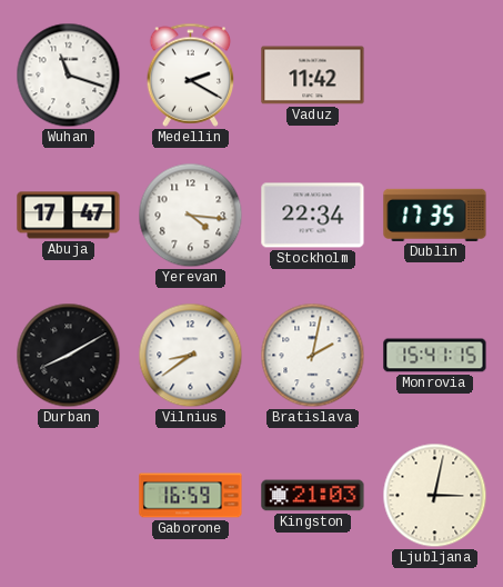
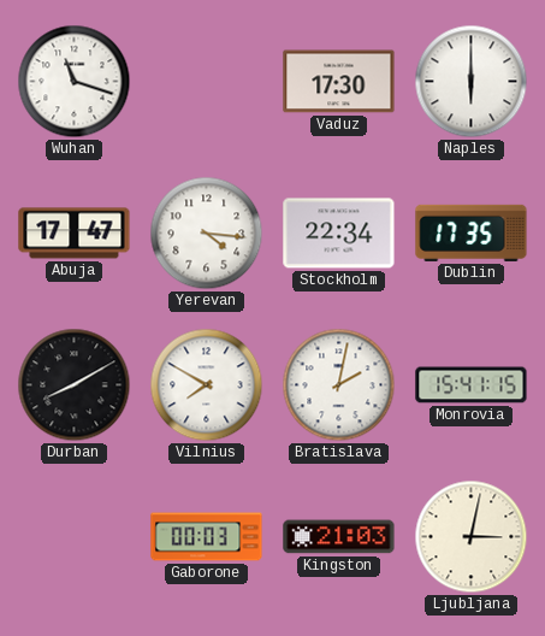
Medellin: 2:20 -> none (191, 74)
Vaduz: 11:42 -> 17:30 (339, 82)
Naples: none -> 6:00 (472, 82)
Vilnius: 8:39 -> 7:50 (207, 385)
Gaborone: 16:59 -> 00:03 (207, 537)
